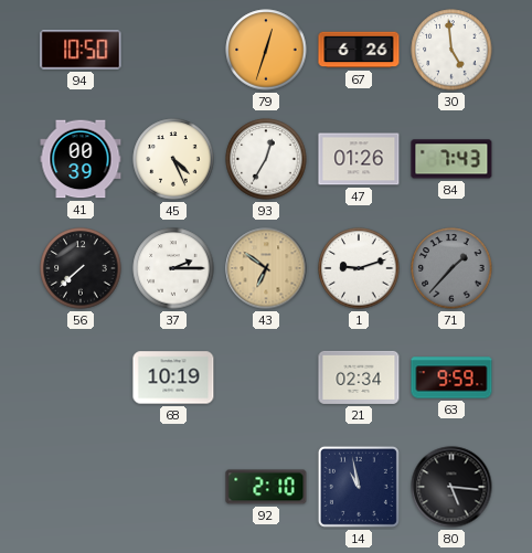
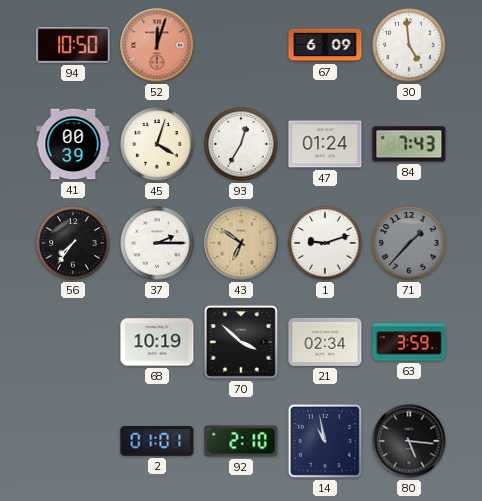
52: none -> 12:03 (157, 45)
79: 12:33 -> none (266, 50)
67: 6:26 -> 6:09 (325, 45)
45: 4:26 -> 4:03 (157, 144)
47: 01:26 -> 01:24 (325, 144)
56: 7:38 -> 7:36 (73, 243)
70: none -> 3:52 (241, 342)
63: 9:59 -> 3:59 (409, 342)
2: none -> 01:01 (157, 442)
